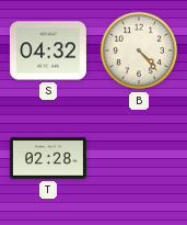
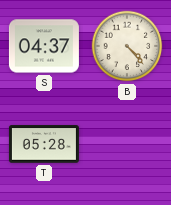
S: 04:32 -> 04:37 (44, 46)
T: 02:28 -> 05:28 (44, 144)
